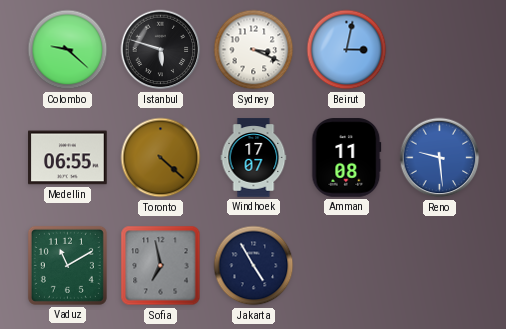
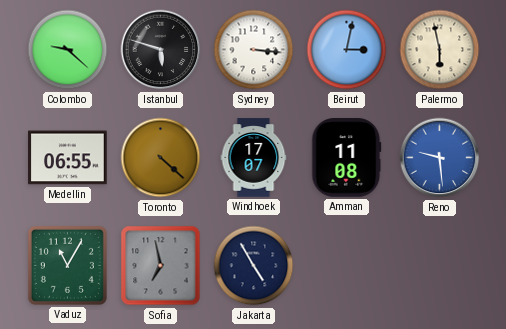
Sydney: 3:19 -> 3:16 (254, 50)
Palermo: none -> 5:58 (440, 50)
Vaduz: 11:10 -> 11:05 (67, 265)
